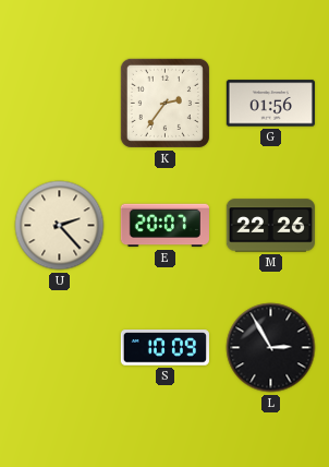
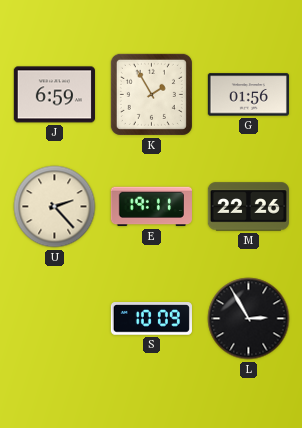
J: none -> 6:59 (54, 95)
K: 2:36 -> 1:55 (151, 94)
E: 20:07 -> 19:11 (151, 207)
